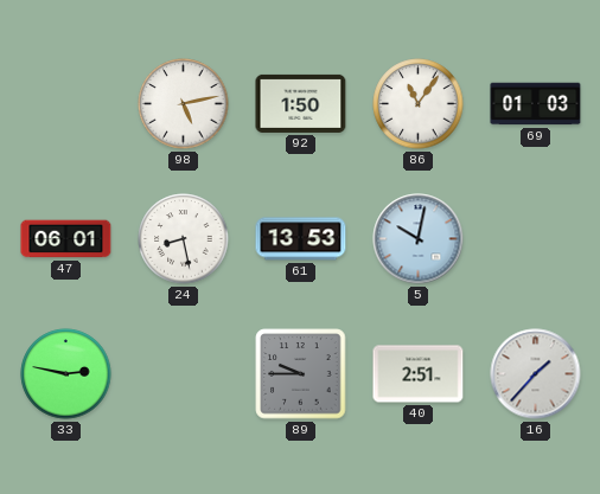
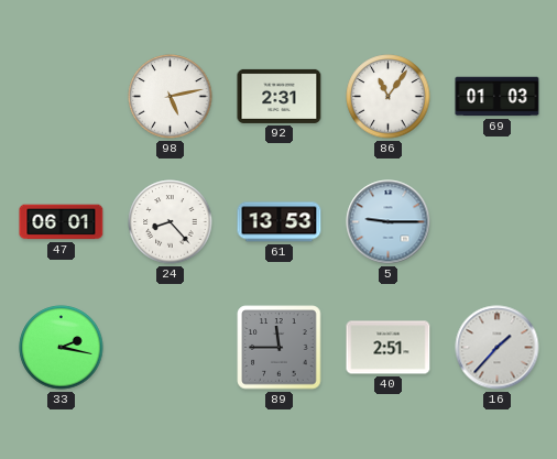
92: 1:50 -> 2:31 (280, 96)
24: 8:28 -> 8:23 (171, 222)
5: 10:02 -> 9:15 (389, 222)
33: 2:47 -> 2:17 (62, 348)
89: 9:45 -> 11:45 (280, 348)
